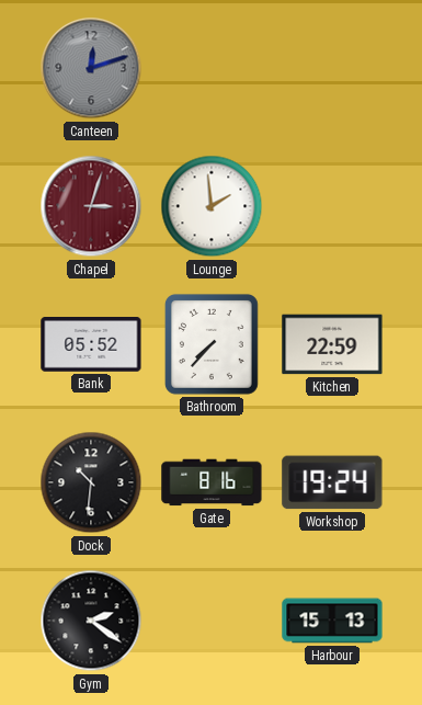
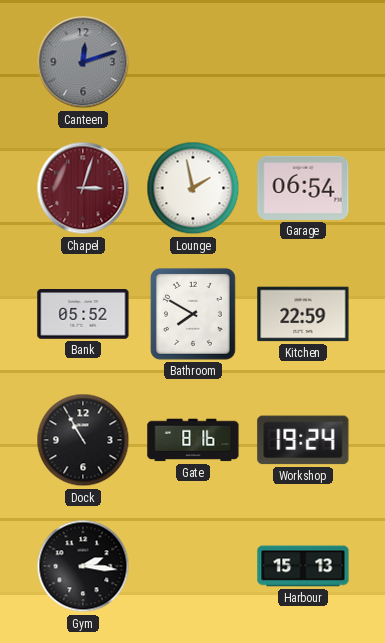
Lounge: 1:59 -> 1:58 (193, 188)
Garage: none -> 06:54 (303, 188)
Bathroom: 7:37 -> 7:50 (193, 314)
Dock: 10:31 -> 10:55 (83, 440)
Gym: 2:21 -> 2:16 (83, 566)
